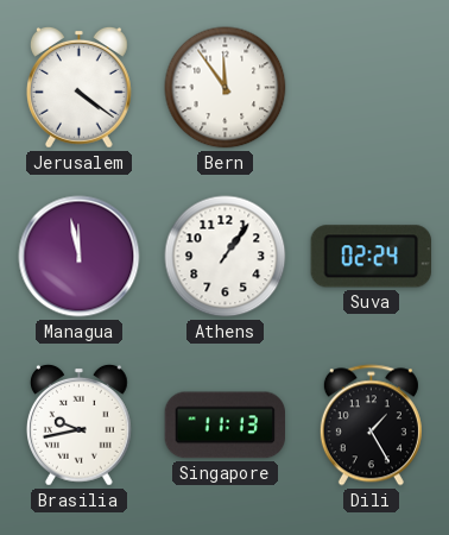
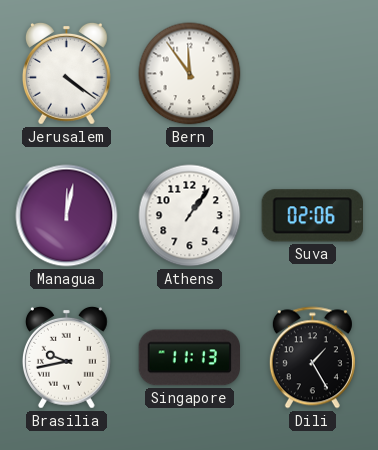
Managua: 11:58 -> 12:02 (67, 216)
Suva: 02:24 -> 02:06 (312, 216)
